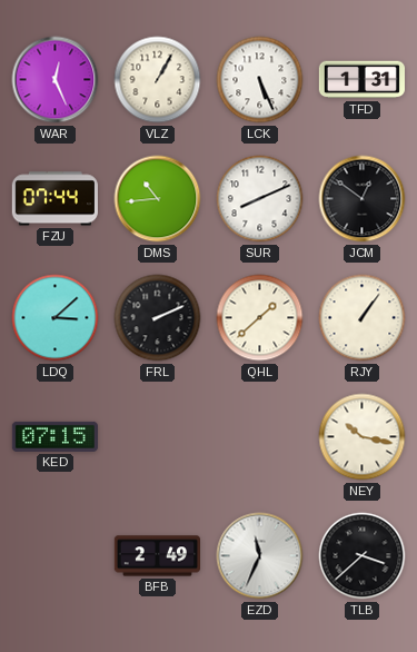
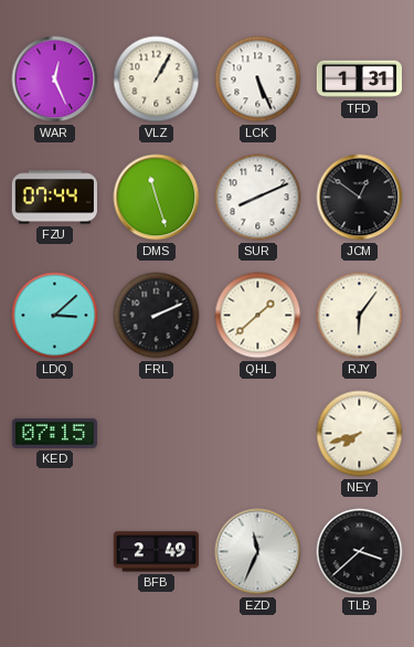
DMS: 10:44 -> 11:27 (157, 198)
RJY: 1:06 -> 6:06 (360, 316)
NEY: 10:17 -> 7:42 (360, 434)
